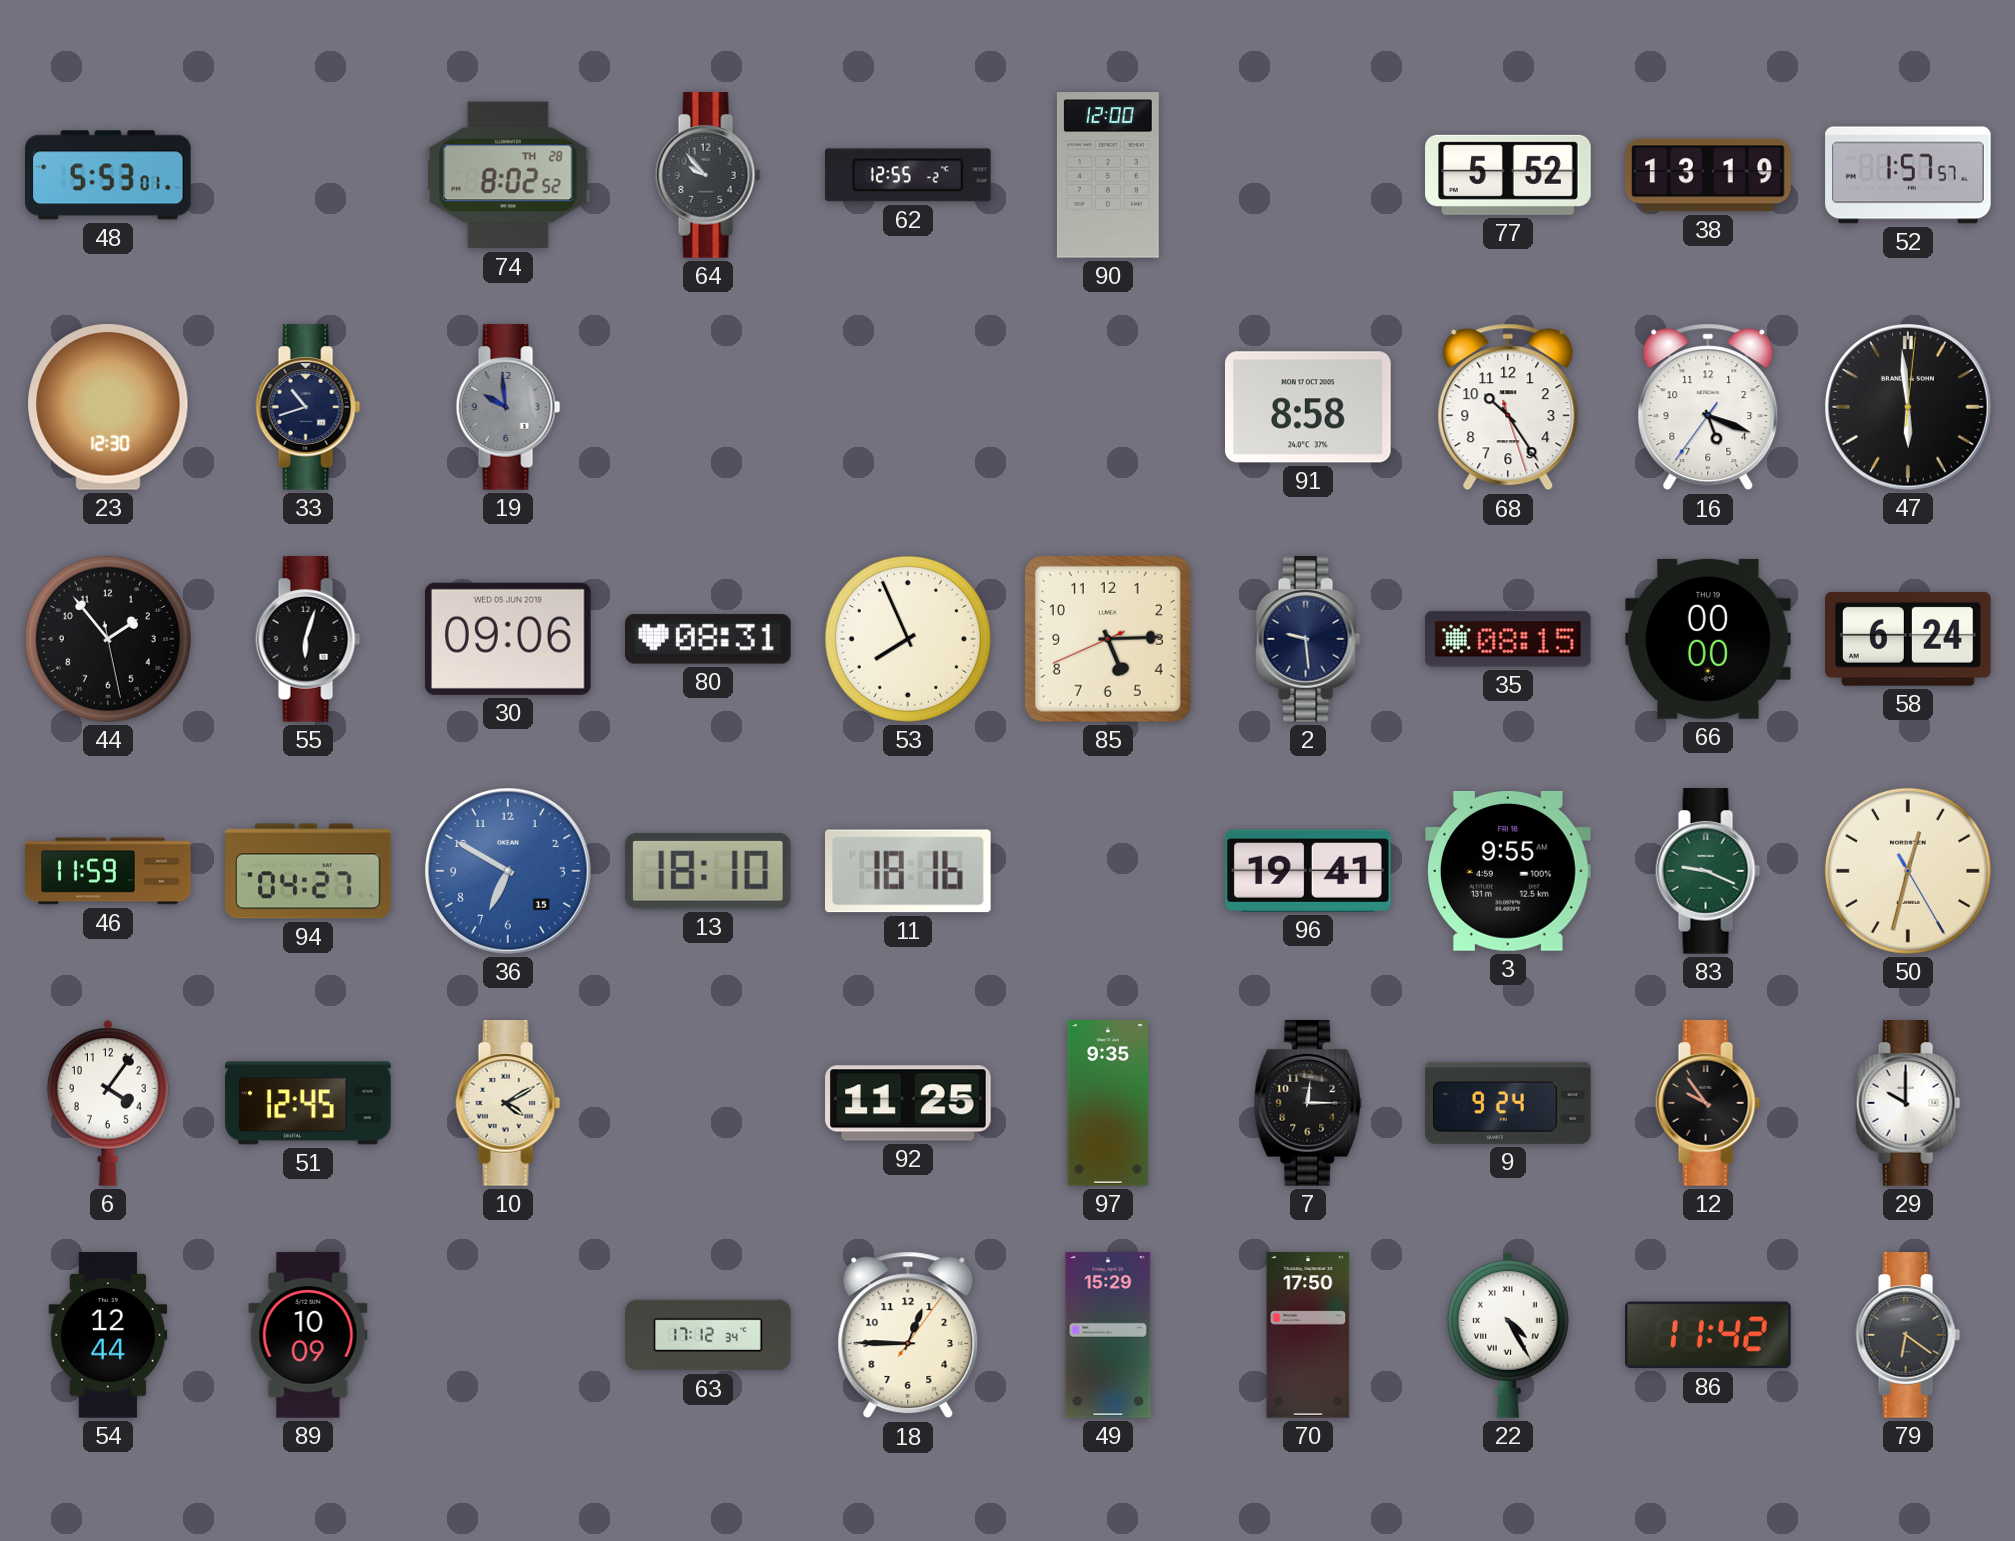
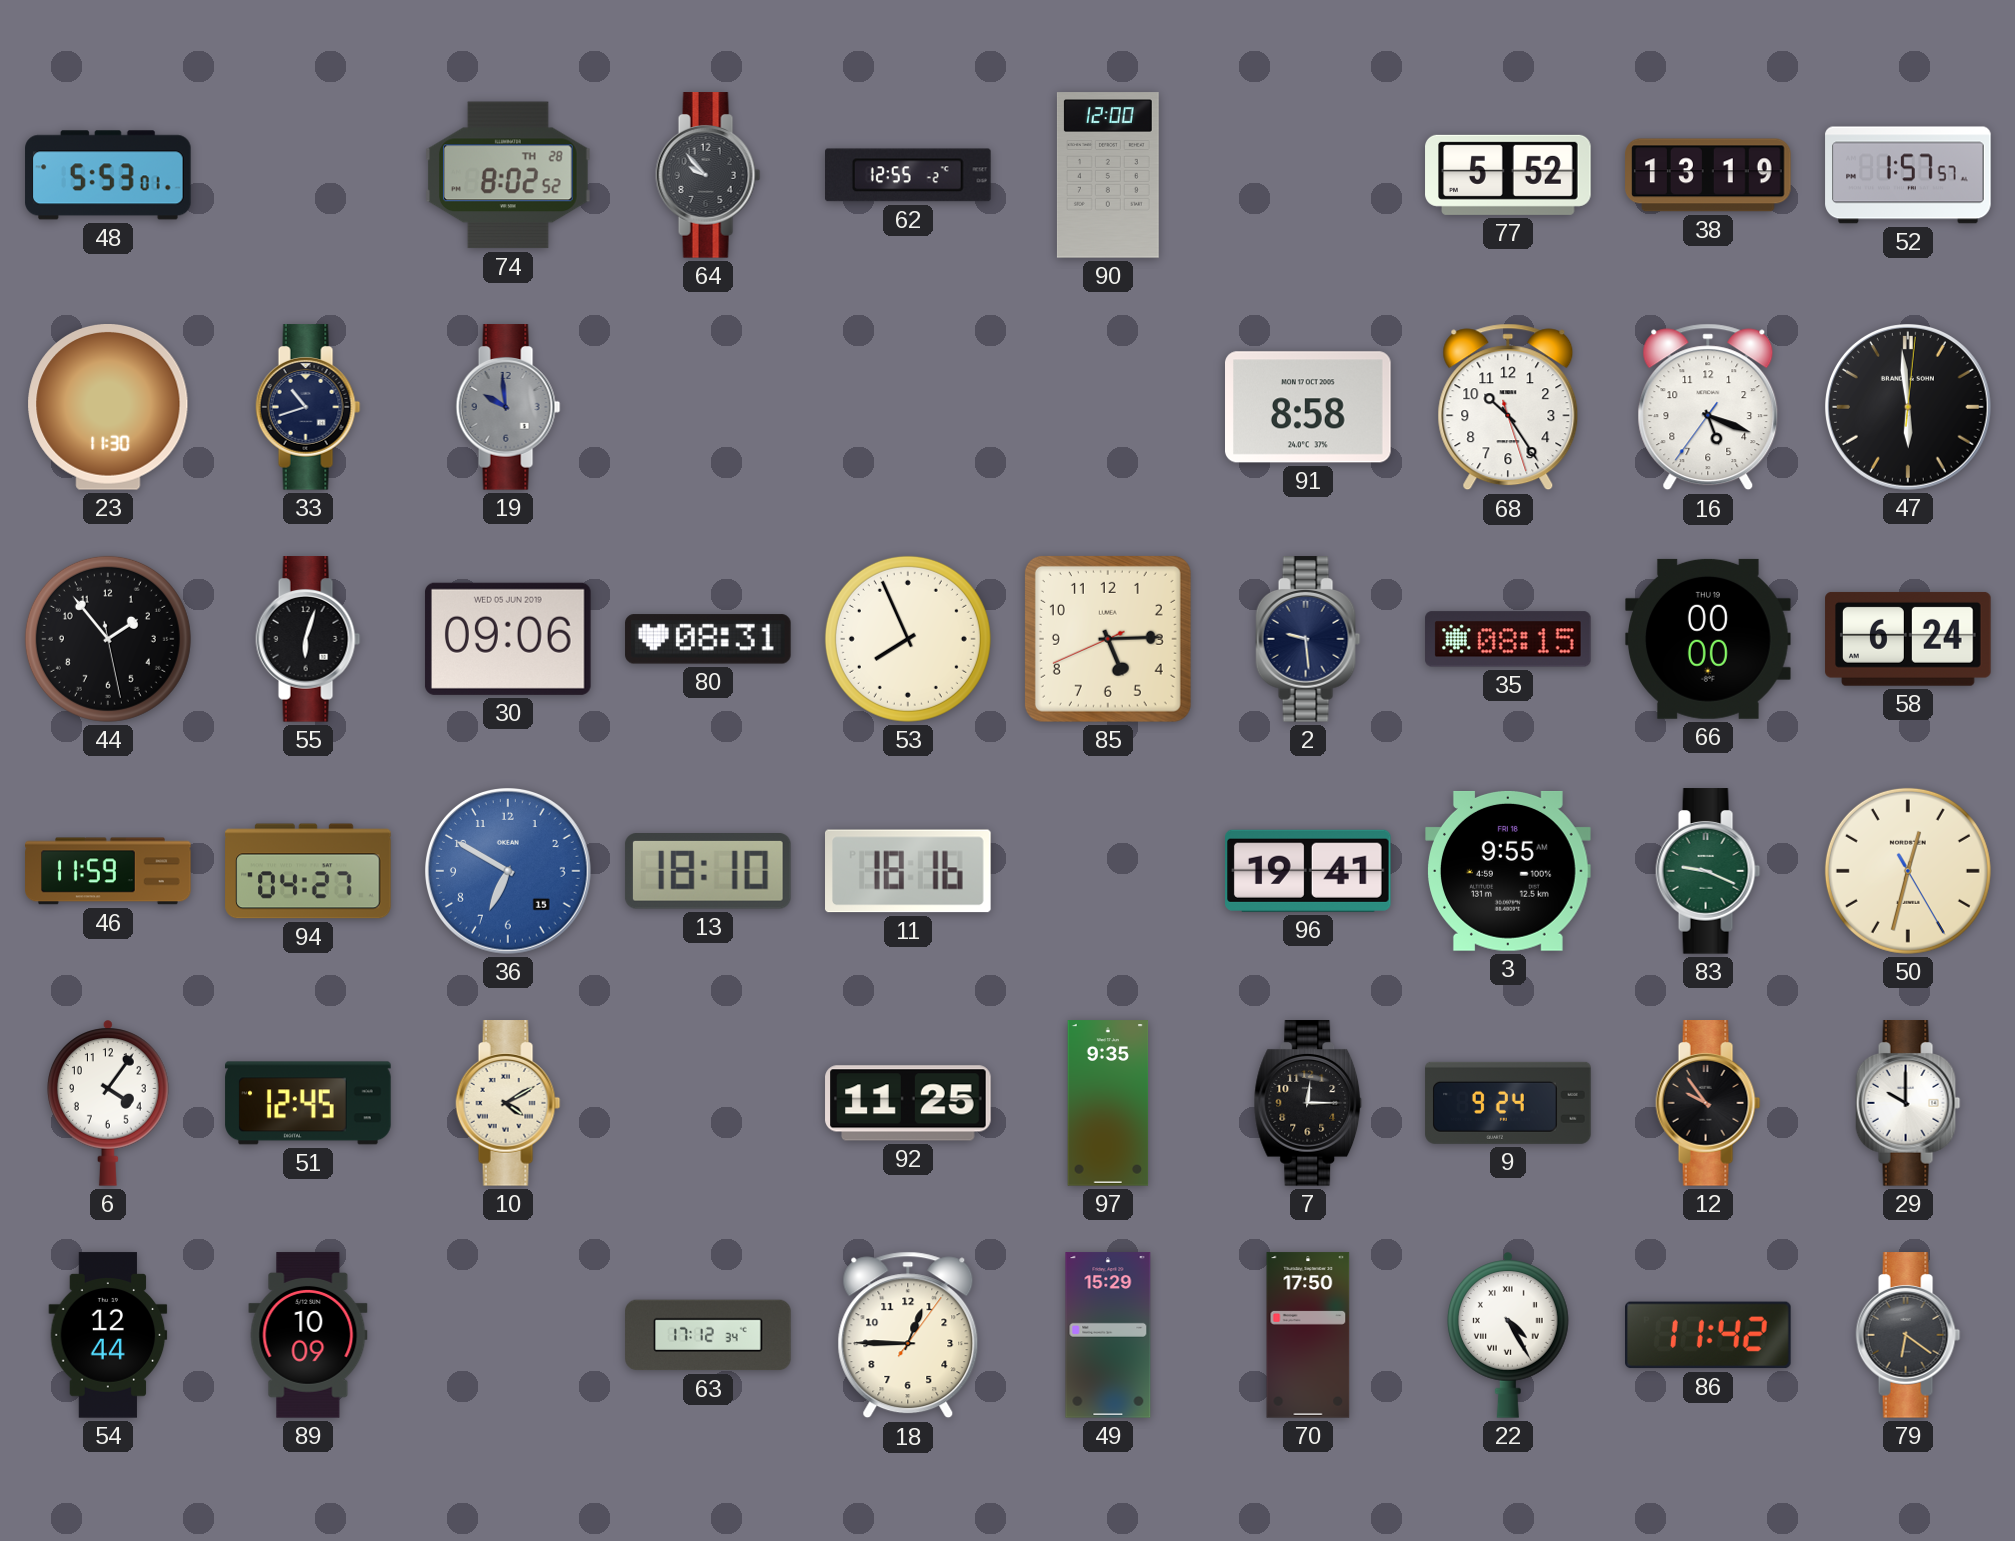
23: 12:30 -> 11:30 (108, 408)
